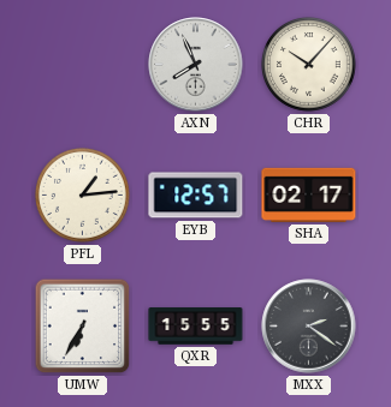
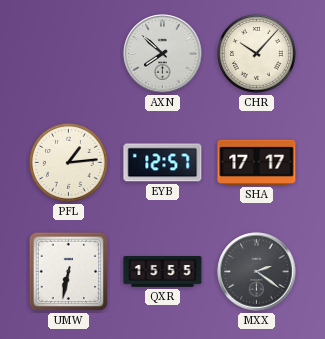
AXN: 7:56 -> 7:52 (163, 54)
SHA: 02:17 -> 17:17 (257, 162)
UMW: 6:35 -> 6:32 (69, 272)
